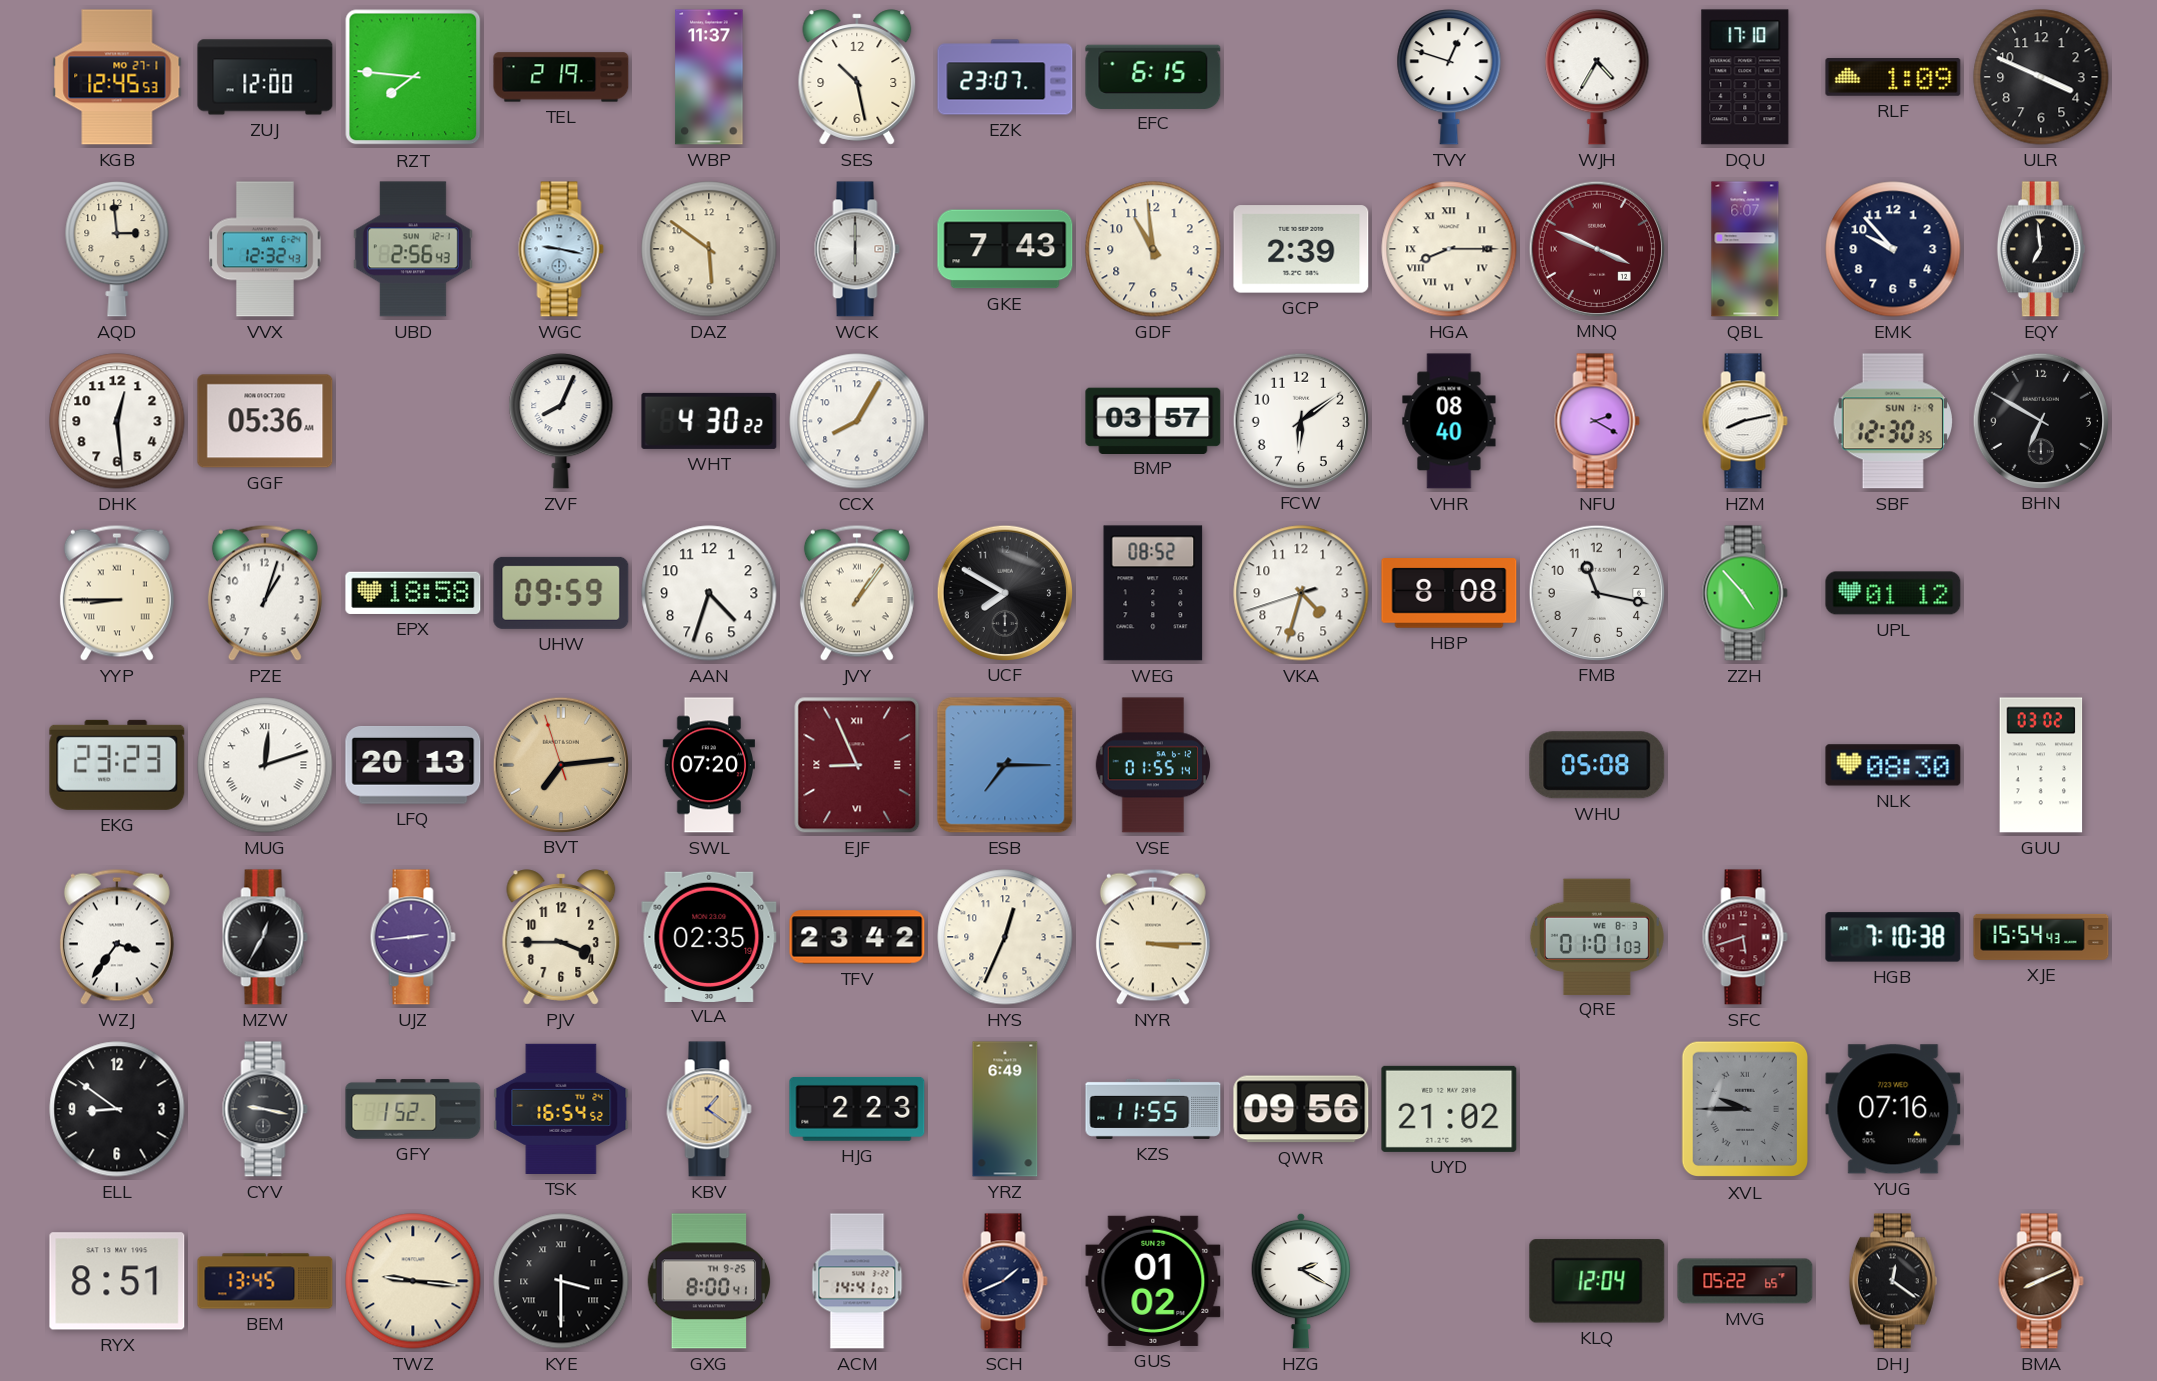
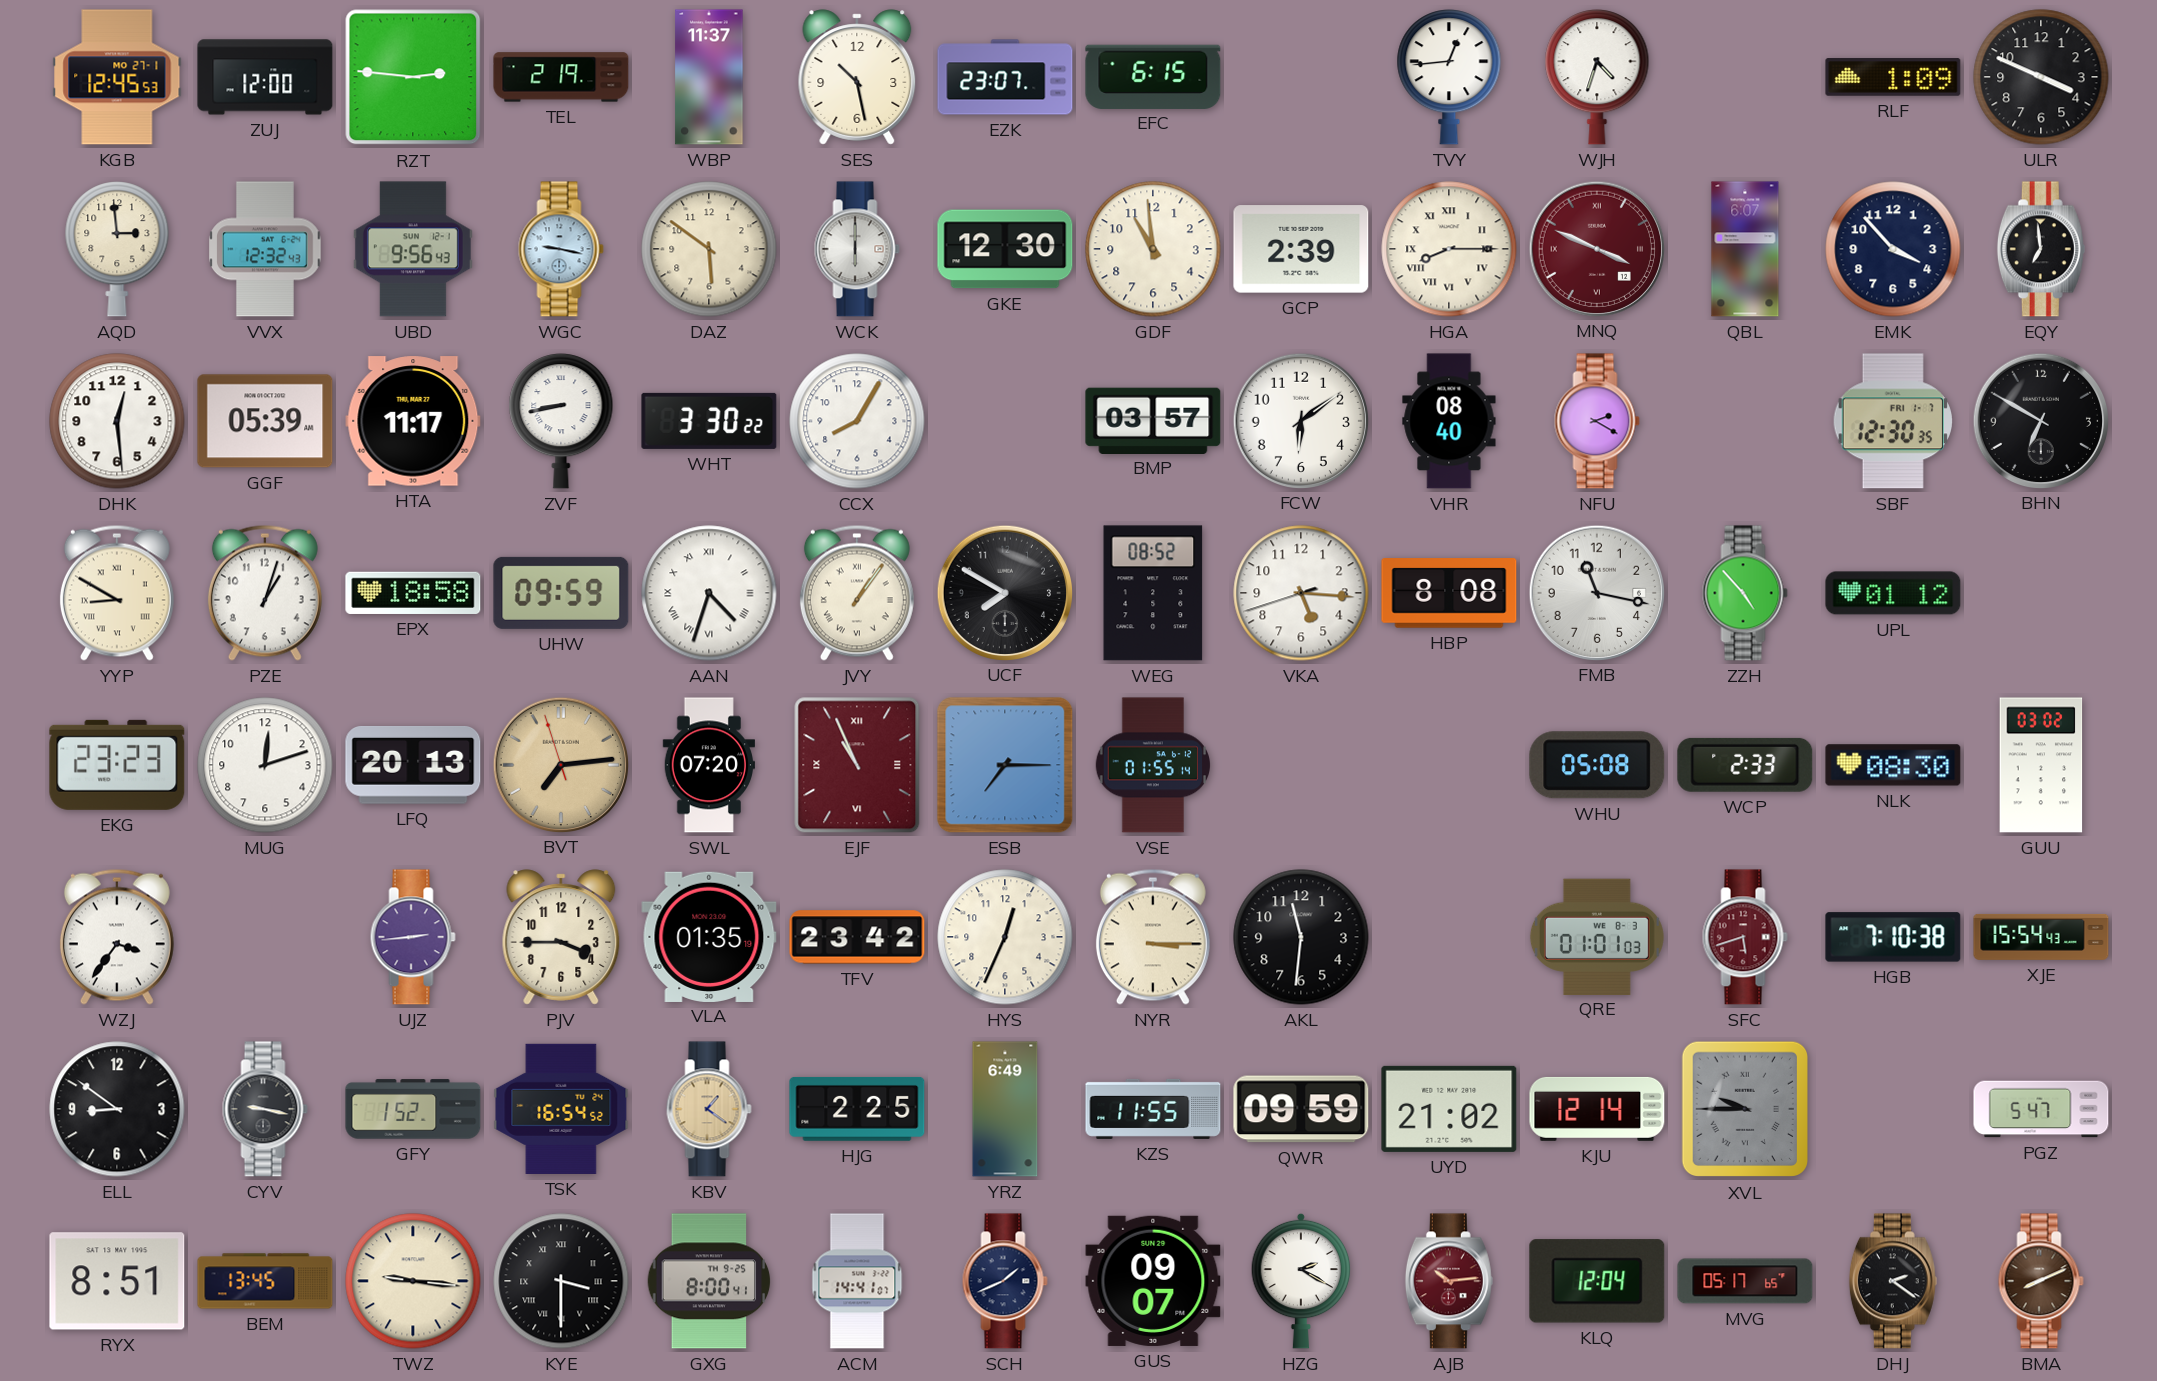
RZT: 7:46 -> 2:46 (413, 77)
TVY: 12:48 -> 12:44 (1449, 77)
WJH: 4:35 -> 4:33 (1597, 77)
DQU: 17:10 -> none (1745, 77)
UBD: 2:56 -> 9:56 (413, 249)
GKE: 7:43 -> 12:30 (1005, 249)
EMK: 9:53 -> 3:53 (1893, 249)
GGF: 05:36 -> 05:39 (265, 421)
HTA: none -> 11:17 (413, 421)
ZVF: 8:04 -> 8:43 (561, 421)
WHT: 4:30 -> 3:30 (709, 421)
HZM: 8:13 -> none (1745, 421)
SBF date: SUN 1-9 -> FRI 1-7 (1893, 421)
YYP: 8:45 -> 8:50 (117, 593)
AAN numerals: Arabic -> Roman (709, 593)
VKA: 4:32 -> 5:15 (1301, 593)
MUG numerals: Roman -> Arabic (265, 765)
EJF: 8:56 -> 10:56 (857, 765)
WCP: none -> 2:33 (1745, 765)
MZW: 12:35 -> none (265, 937)
VLA: 02:35 -> 01:35 (709, 936)
AKL: none -> 11:31 (1301, 937)
HJG: 2:23 -> 2:25 (857, 1109)
QWR: 09:56 -> 09:59 (1301, 1109)
KJU: none -> 12:14 (1597, 1109)
YUG: 07:16 -> none (1893, 1109)
PGZ: none -> 5:47 (2041, 1109)
GUS: 01:02 -> 09:07 (1153, 1281)
AJB: none -> 10:14 (1449, 1281)
MVG: 05:22 -> 05:17 (1745, 1281)
DHJ: 12:21 -> 2:21 (1893, 1281)
